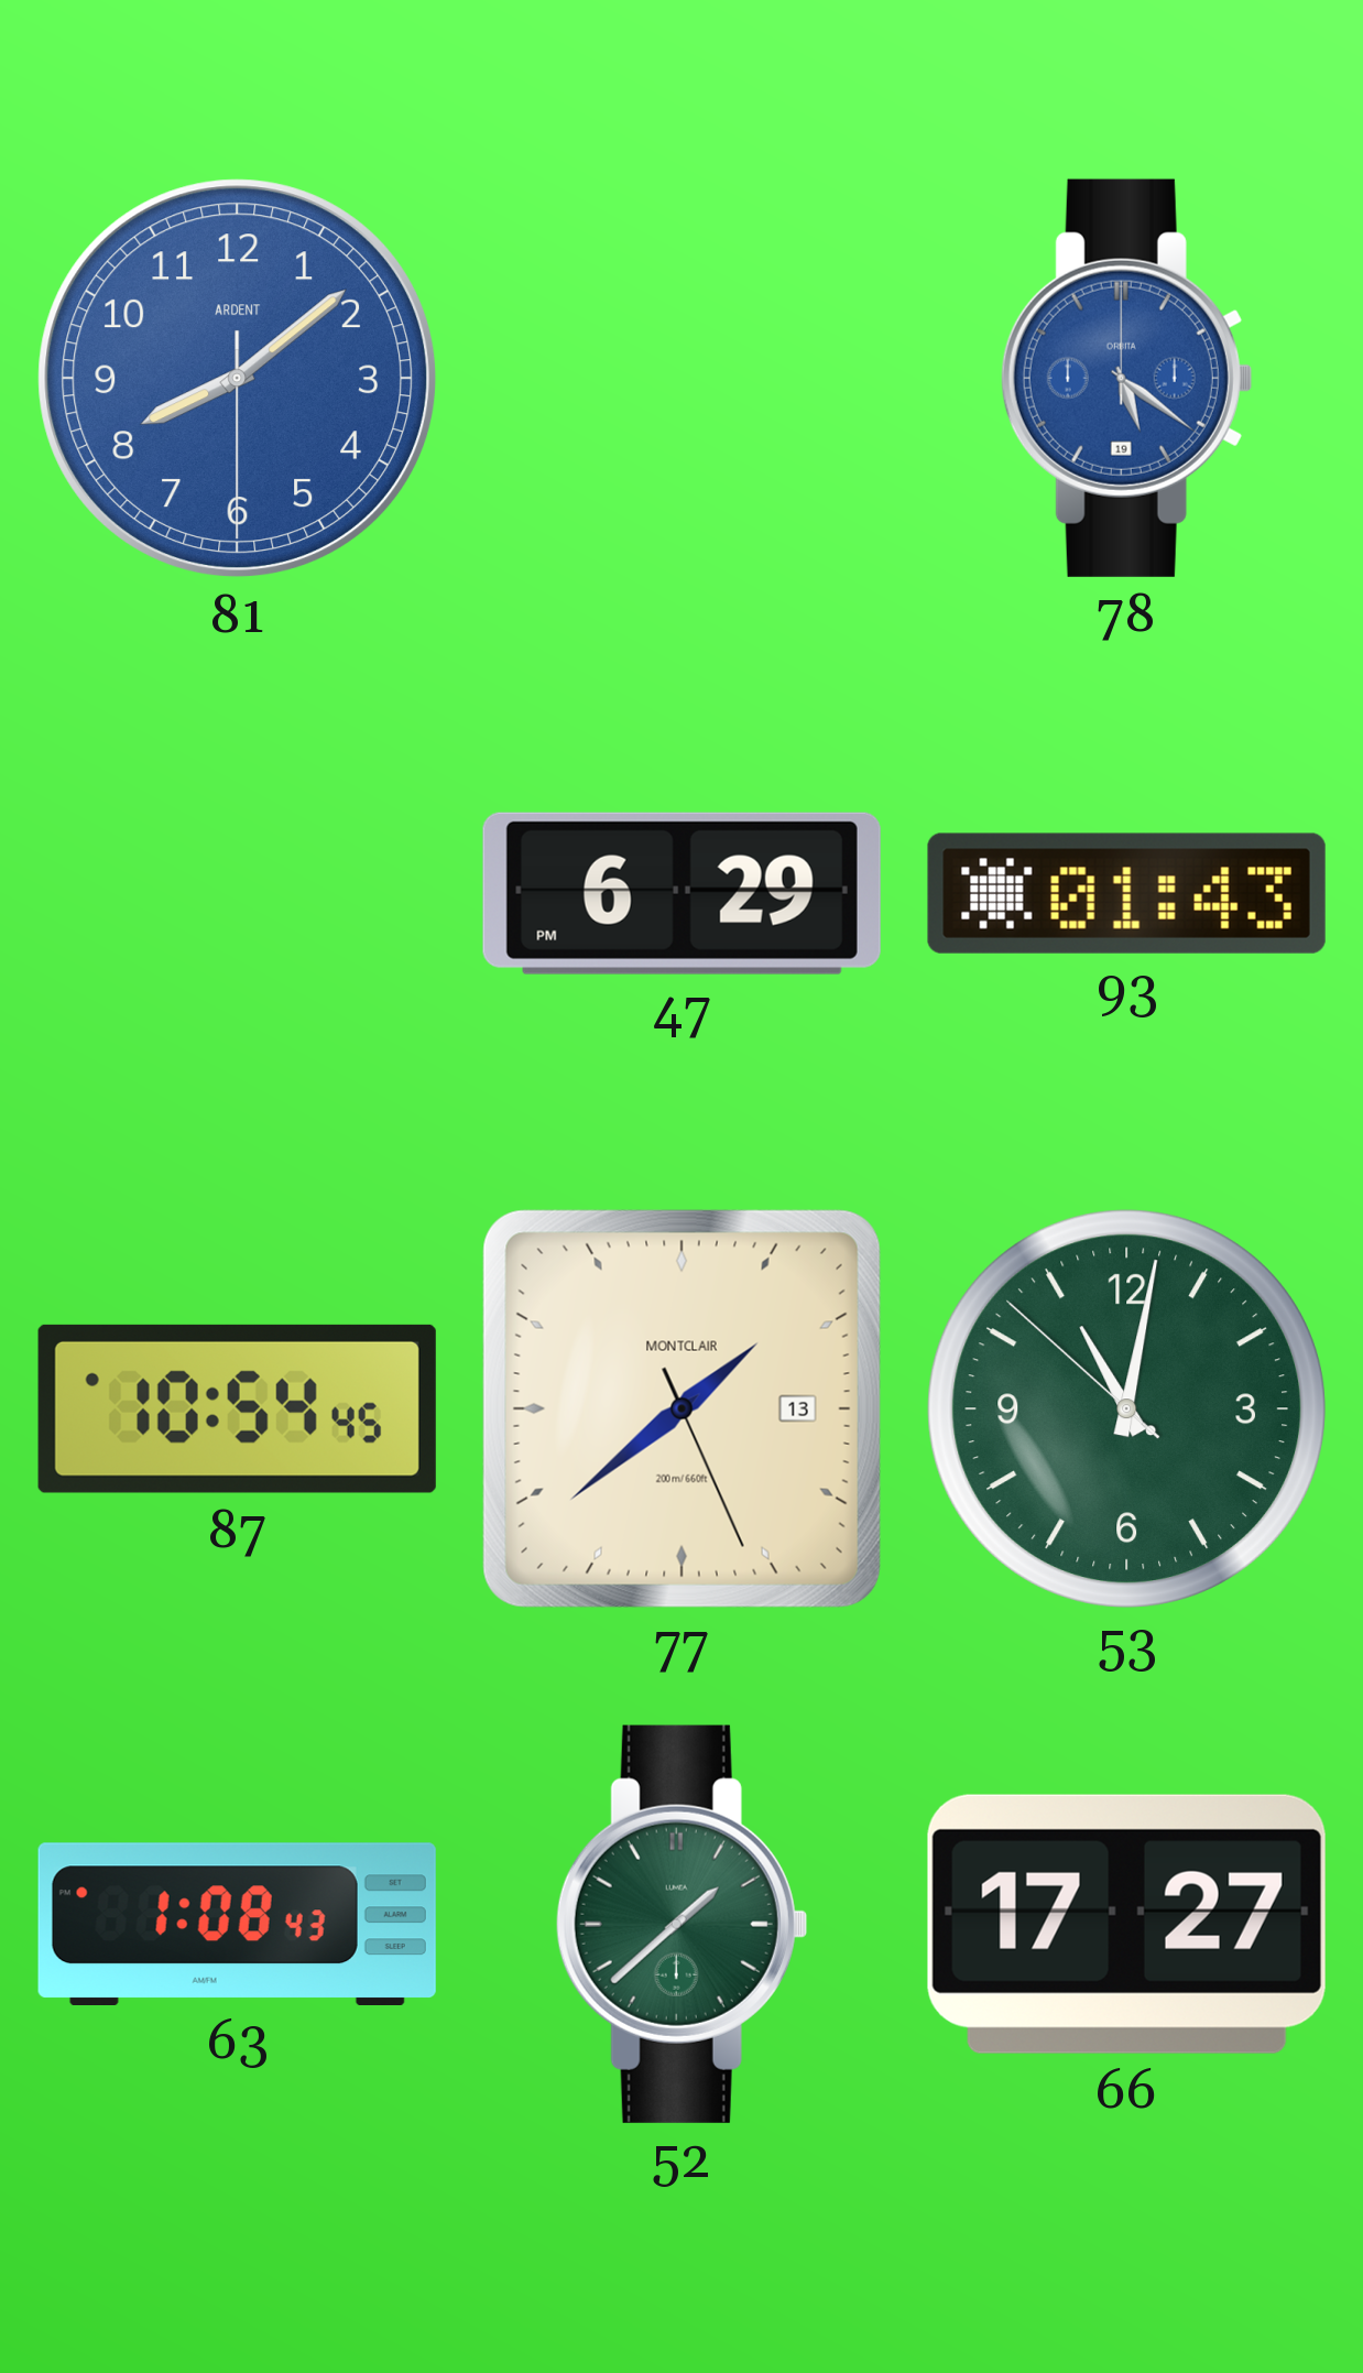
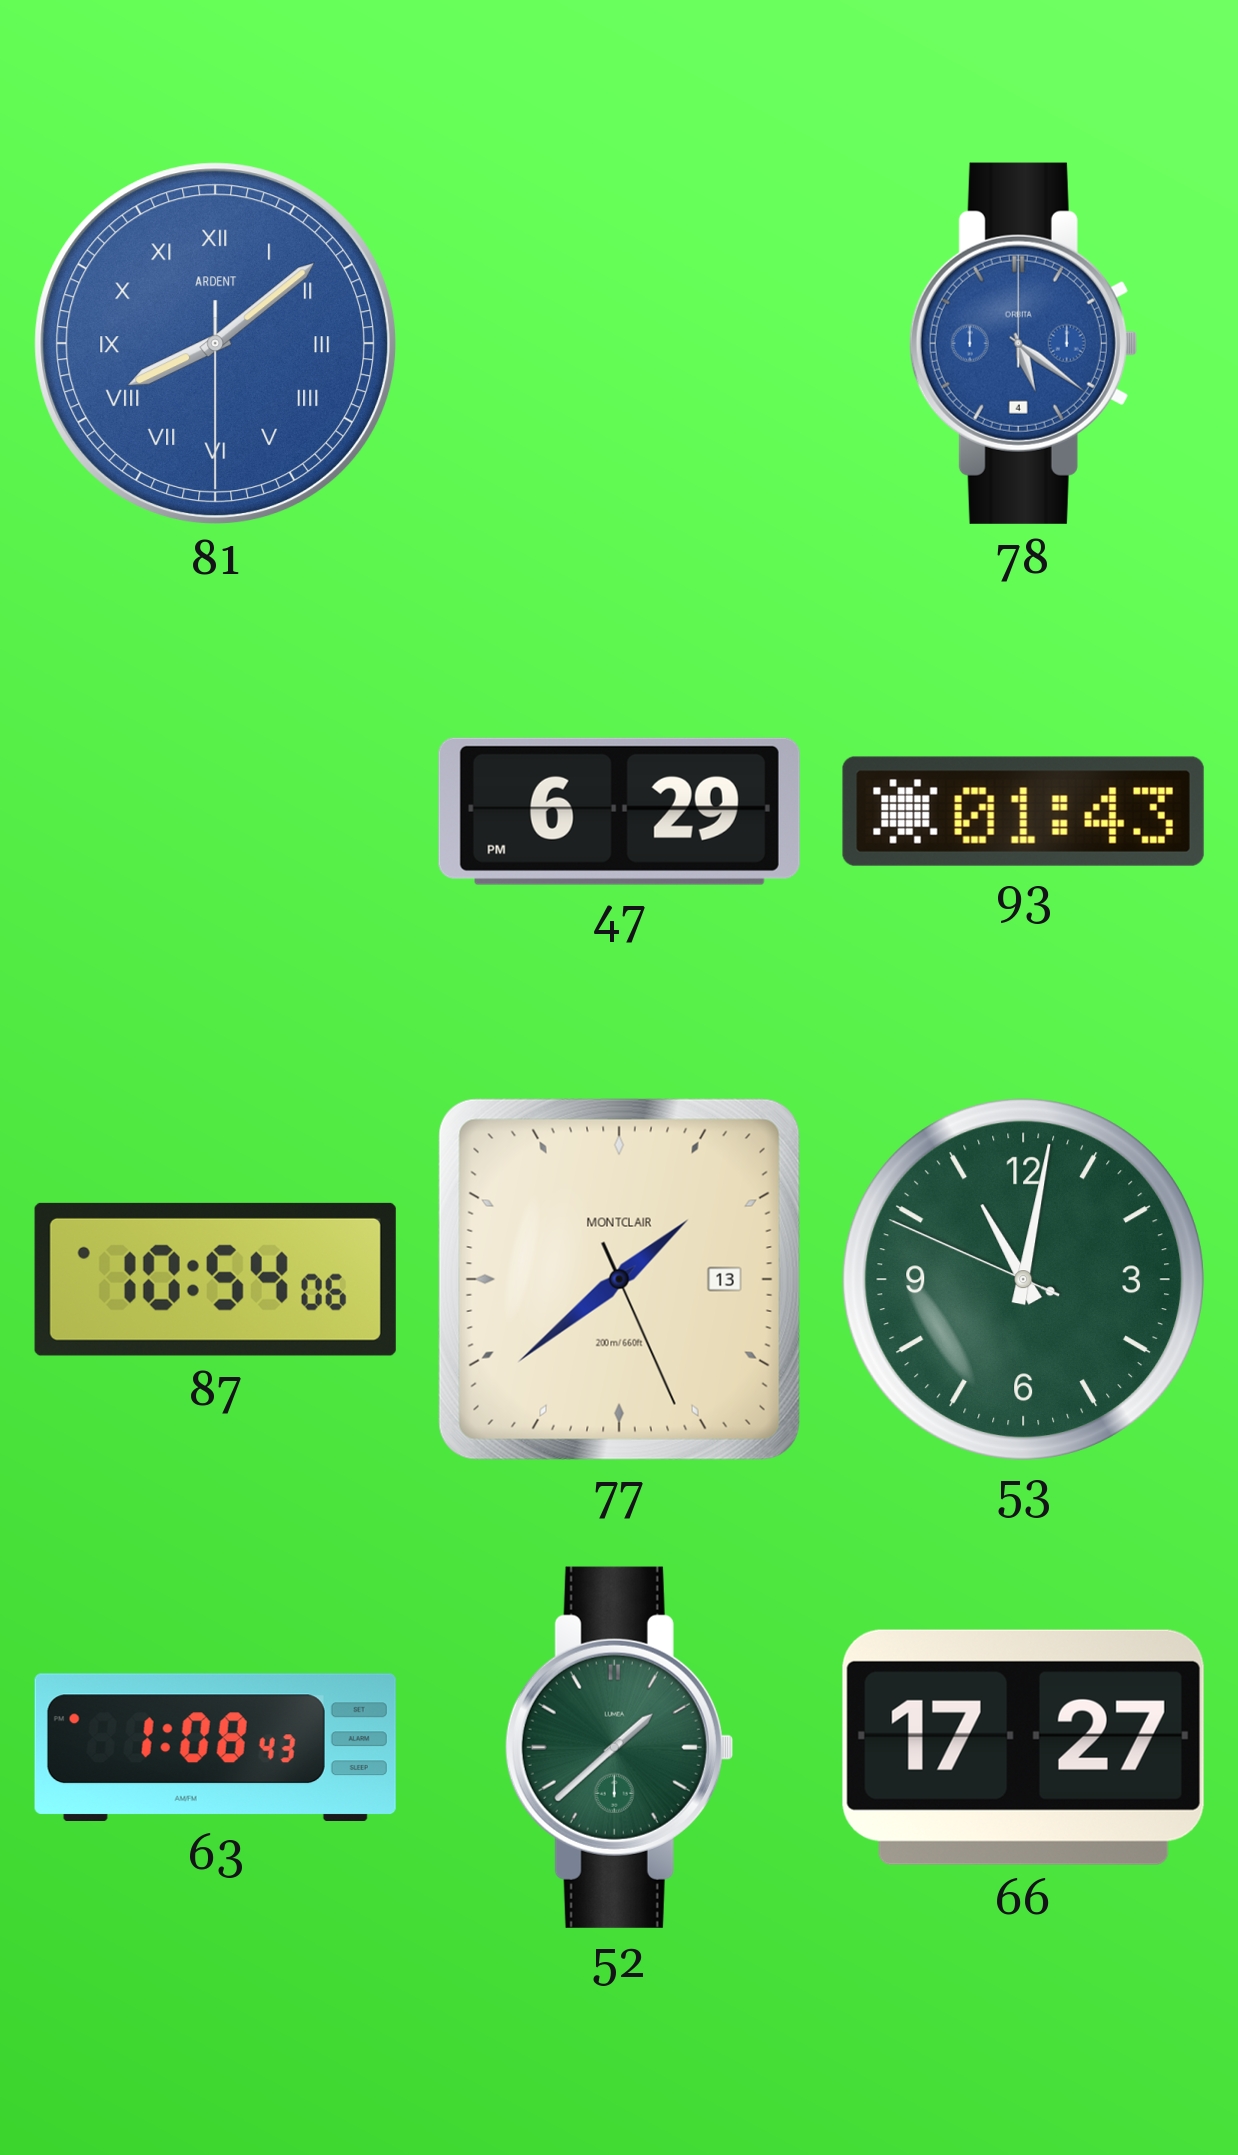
81 numerals: Arabic -> Roman (216, 344)
78 date: 19 -> 4 (1023, 343)
87: 10:54:45 -> 10:54:06 (215, 1279)
53: 11:01:52 -> 11:01:49 (1023, 1279)
